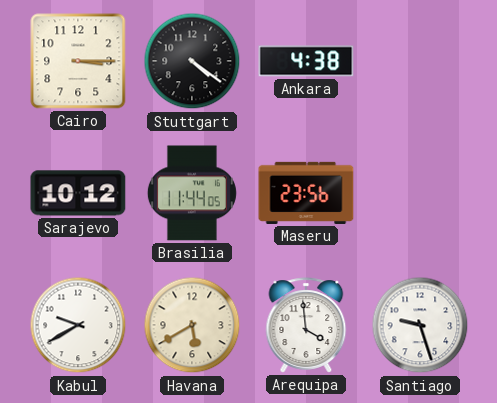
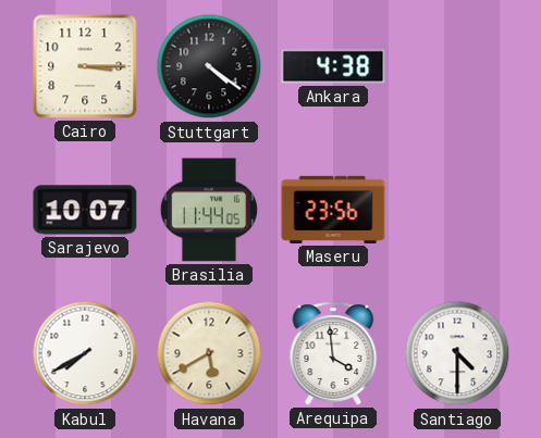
Sarajevo: 10:12 -> 10:07 (85, 210)
Kabul: 9:40 -> 7:40 (85, 353)
Santiago: 9:27 -> 4:30 (457, 353)
